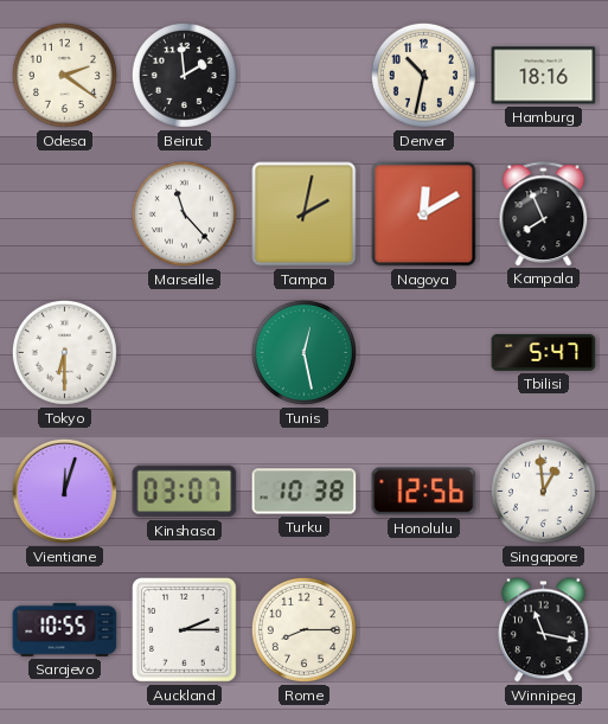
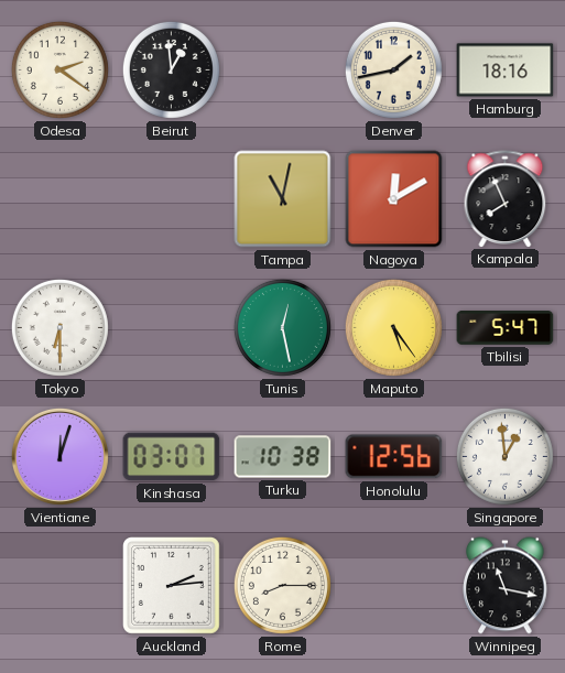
Beirut: 1:59 -> 12:59 (171, 69)
Denver: 10:32 -> 1:43 (393, 69)
Marseille: 11:23 -> none (184, 213)
Tampa: 2:02 -> 11:02 (283, 199)
Maputo: none -> 5:24 (393, 327)
Sarajevo: 10:55 -> none (65, 629)
Auckland: 2:15 -> 2:14 (172, 586)
